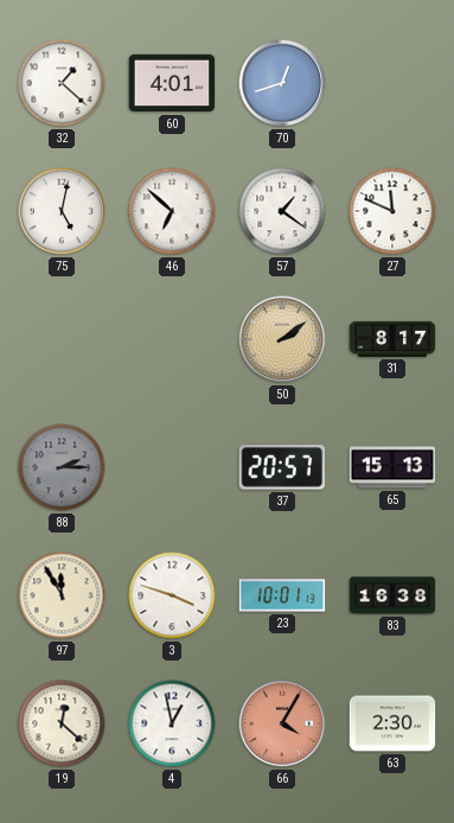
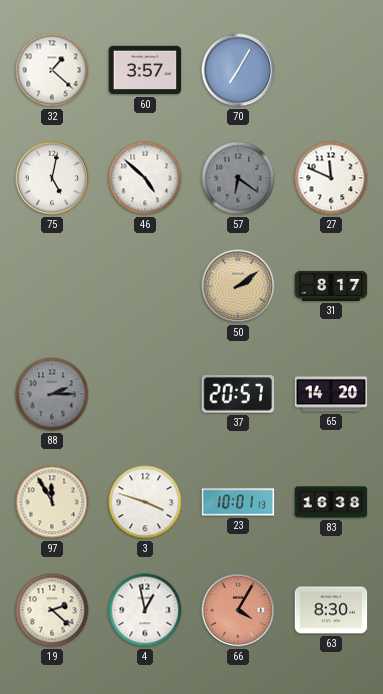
60: 4:01 -> 3:57 (145, 70)
70: 12:42 -> 7:05 (238, 70)
46: 6:52 -> 4:52 (145, 178)
57: 1:21 -> 6:21 (238, 178)
57 dial: white -> grey (238, 178)
65: 15:13 -> 14:20 (331, 394)
19: 12:22 -> 2:22 (52, 610)
63: 2:30 -> 8:30 (331, 610)
